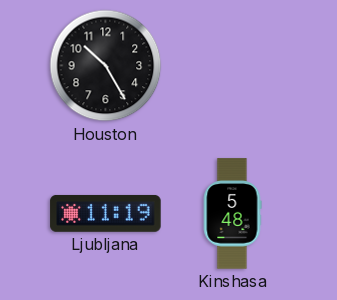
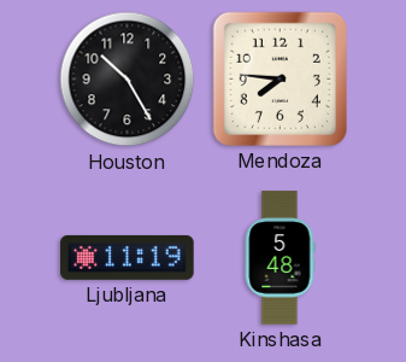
Mendoza: none -> 7:46 (280, 78)
